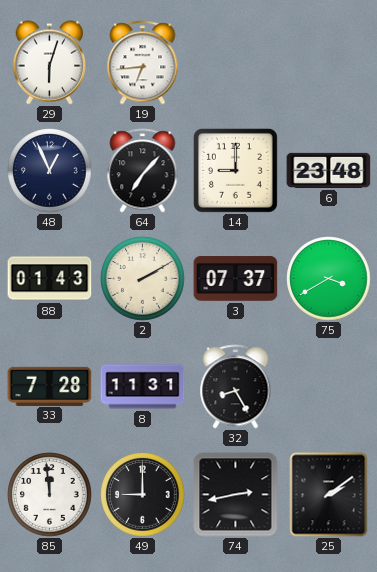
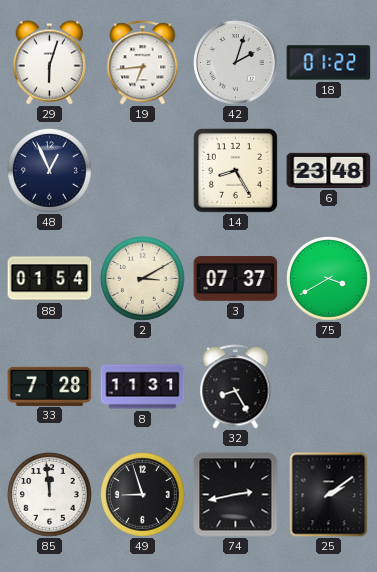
42: none -> 2:03 (236, 63)
18: none -> 01:22 (329, 63)
64: 7:07 -> none (143, 171)
14: 9:00 -> 8:25 (235, 170)
88: 01:43 -> 01:54 (50, 279)
2: 2:10 -> 3:10 (143, 279)
49: 9:00 -> 8:57 (143, 495)
